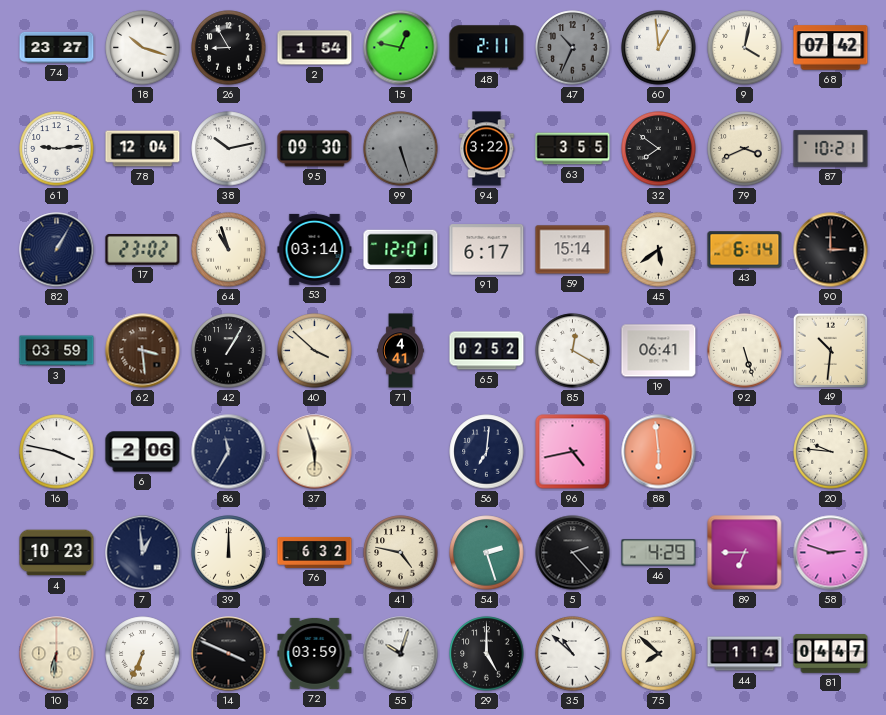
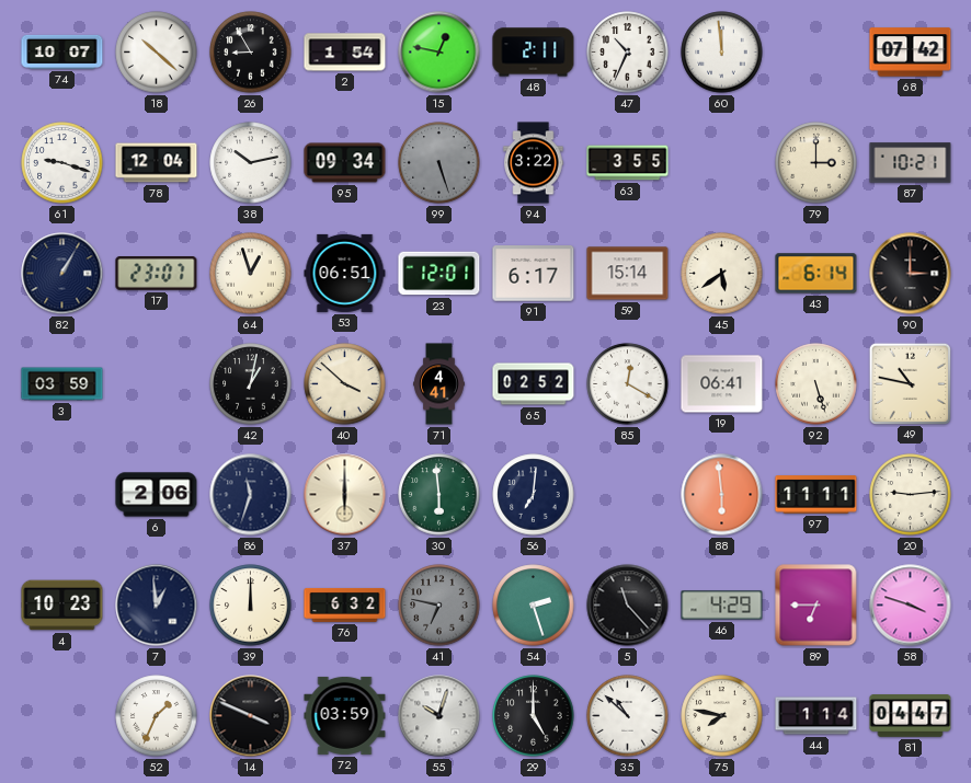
74: 23:27 -> 10:07 (62, 51)
18: 10:18 -> 10:22 (157, 53)
47 dial: grey -> white (628, 53)
60: 12:59 -> 11:59 (722, 53)
9: 4:02 -> none (745, 48)
61: 9:14 -> 9:18 (62, 163)
95: 09:30 -> 09:34 (345, 163)
32: 7:51 -> none (659, 149)
79: 3:41 -> 3:00 (816, 163)
17: 23:02 -> 23:07 (157, 274)
64: 10:57 -> 12:57 (251, 274)
53: 03:14 -> 06:51 (345, 273)
62: 3:29 -> none (143, 351)
42: 1:05 -> 1:02 (251, 384)
49: 10:31 -> 10:47 (910, 383)
16: 3:47 -> none (57, 452)
86: 11:35 -> 11:33 (251, 495)
37: 5:57 -> 6:00 (345, 495)
30: none -> 5:59 (439, 495)
96: 4:43 -> none (573, 452)
97: none -> 11:11 (816, 495)
20: 9:46 -> 9:14 (911, 495)
41: 4:47 -> 6:47 (439, 606)
41 dial: cream -> grey (439, 606)
5: 2:23 -> 11:23 (628, 606)
58: 2:48 -> 3:48 (911, 606)
10: 6:31 -> none (57, 654)
52: 6:34 -> 1:34 (157, 716)
75: 7:52 -> 7:47 (722, 716)
